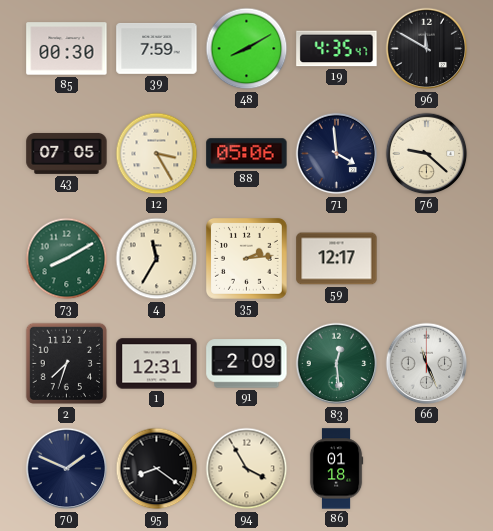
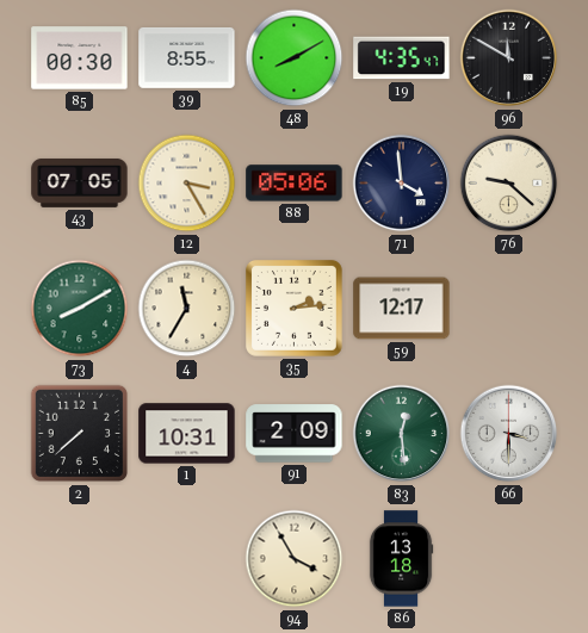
39: 7:59 -> 8:55 (187, 57)
2: 7:33 -> 7:38 (80, 434)
1: 12:31 -> 10:31 (187, 434)
66: 11:26 -> 3:30 (509, 434)
70: 1:49 -> none (67, 469)
95: 8:21 -> none (157, 469)
86: 01:18 -> 13:18 (401, 559)
